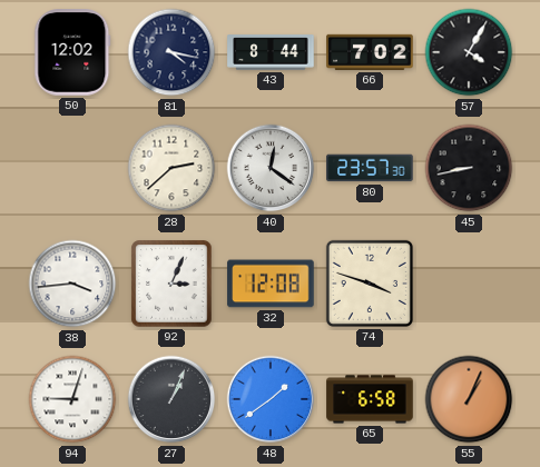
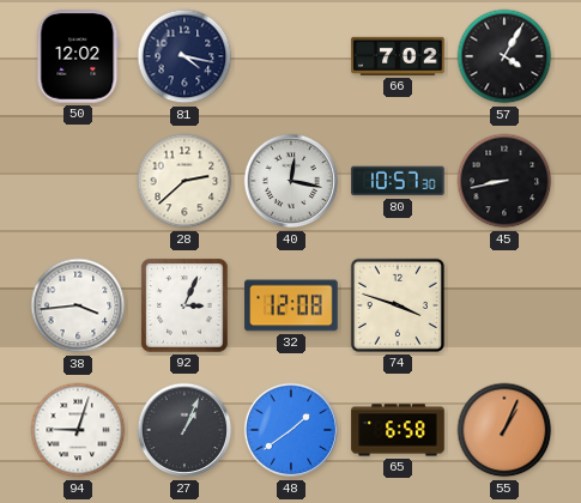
43: 8:44 -> none (271, 52)
40: 12:21 -> 12:17 (291, 181)
80: 23:57 -> 10:57 (398, 181)
